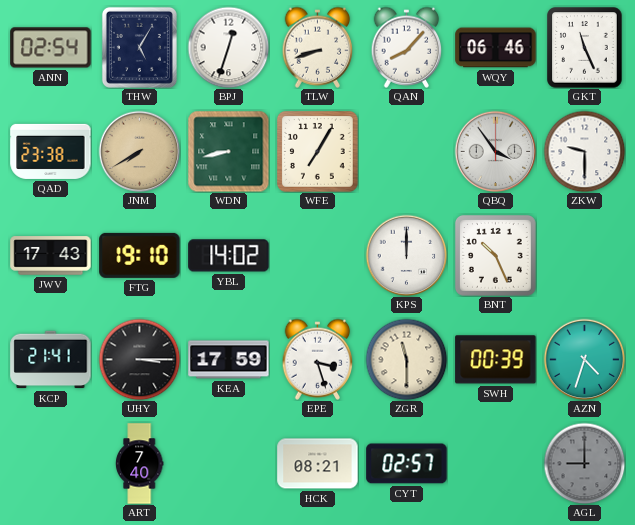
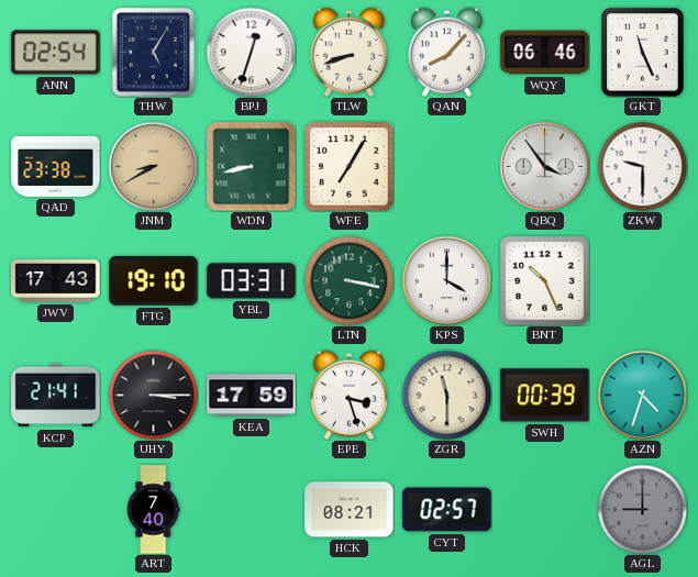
JNM: 7:40 -> 8:40 (153, 166)
YBL: 14:02 -> 03:31 (252, 281)
LTN: none -> 3:17 (348, 280)
KPS: 12:00 -> 4:00 (446, 280)
